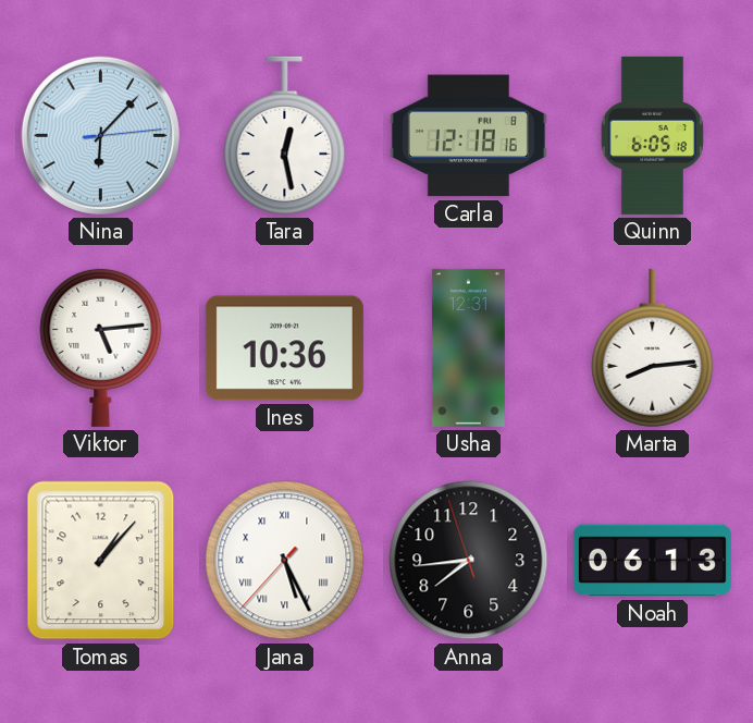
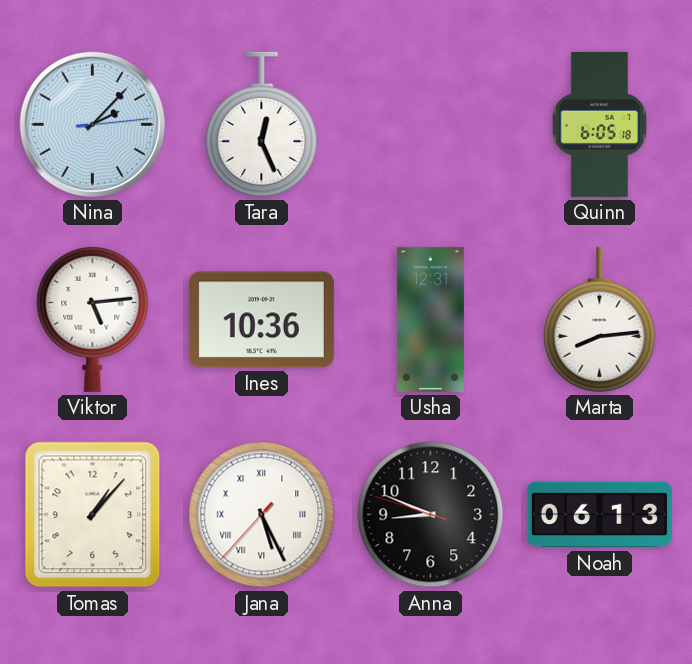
Nina: 6:07 -> 2:07 (92, 124)
Tara: 12:28 -> 12:26 (262, 124)
Carla: 12:18 -> none (468, 136)
Anna: 7:43 -> 8:48 (431, 515)
